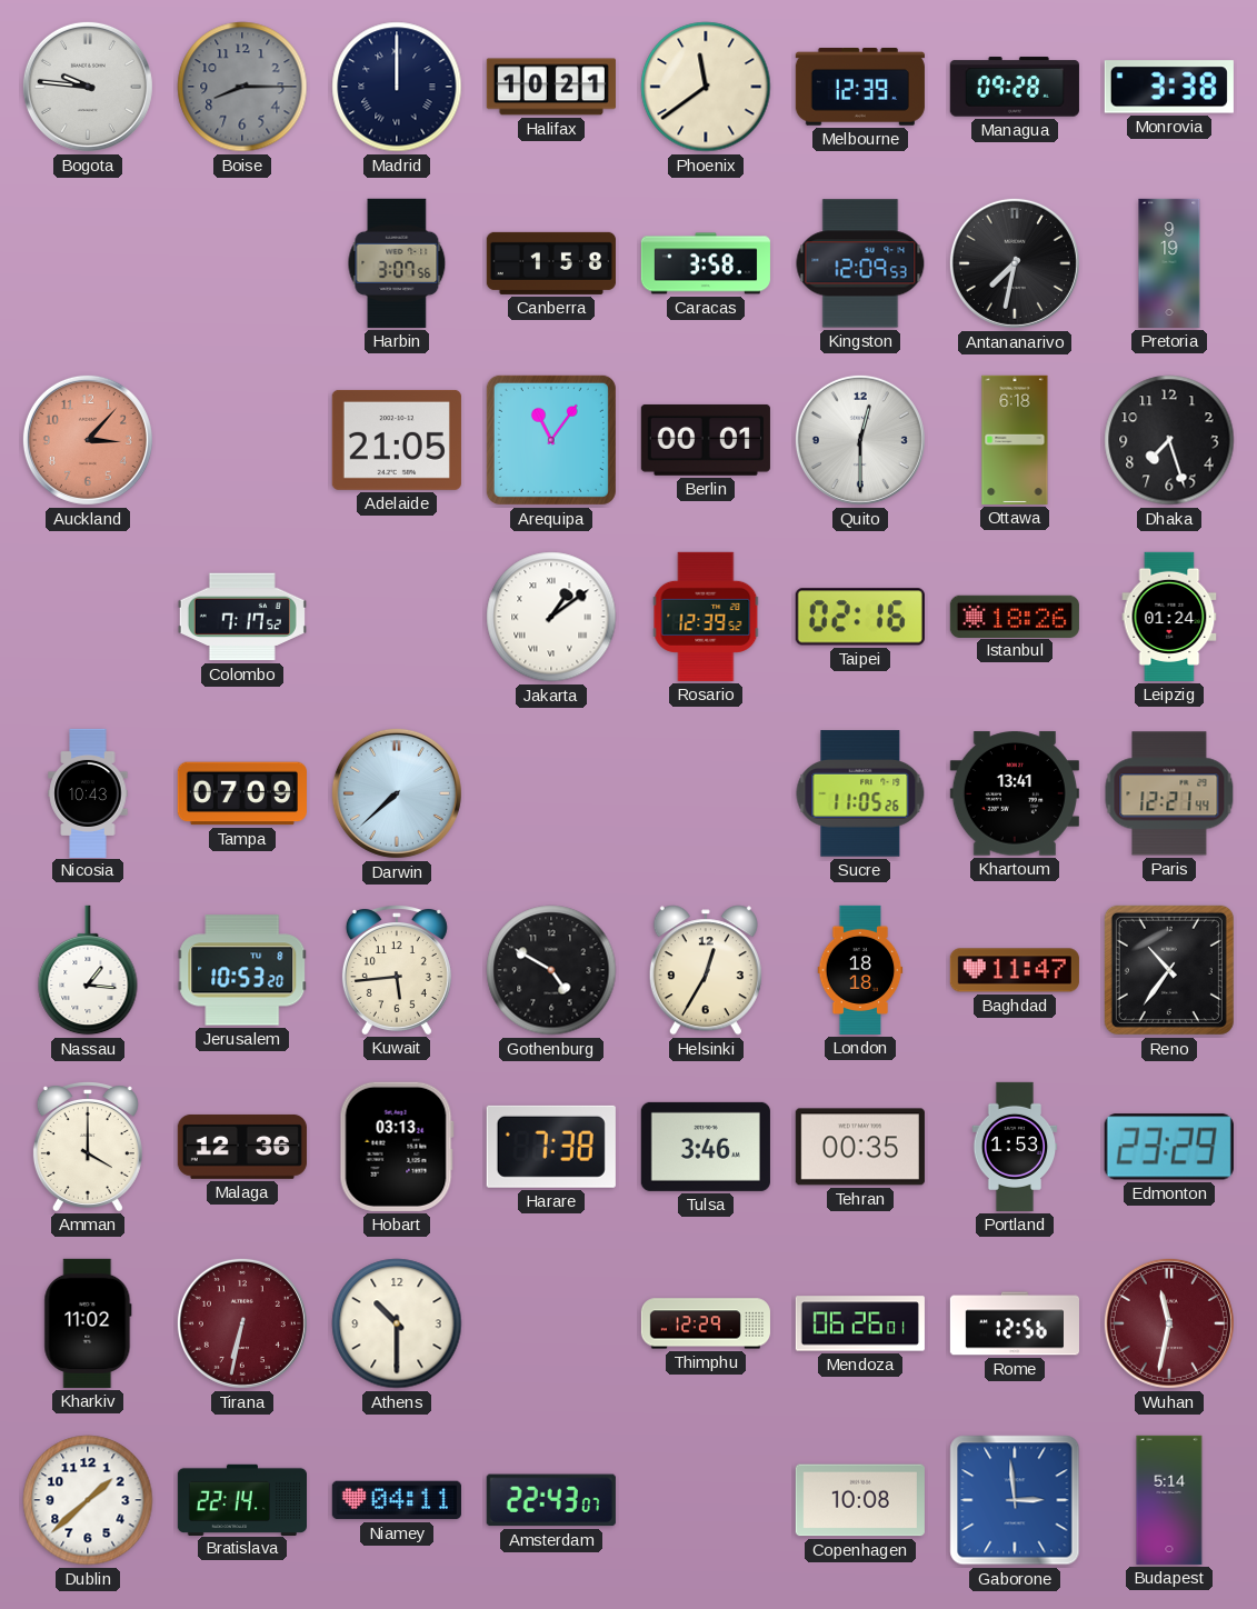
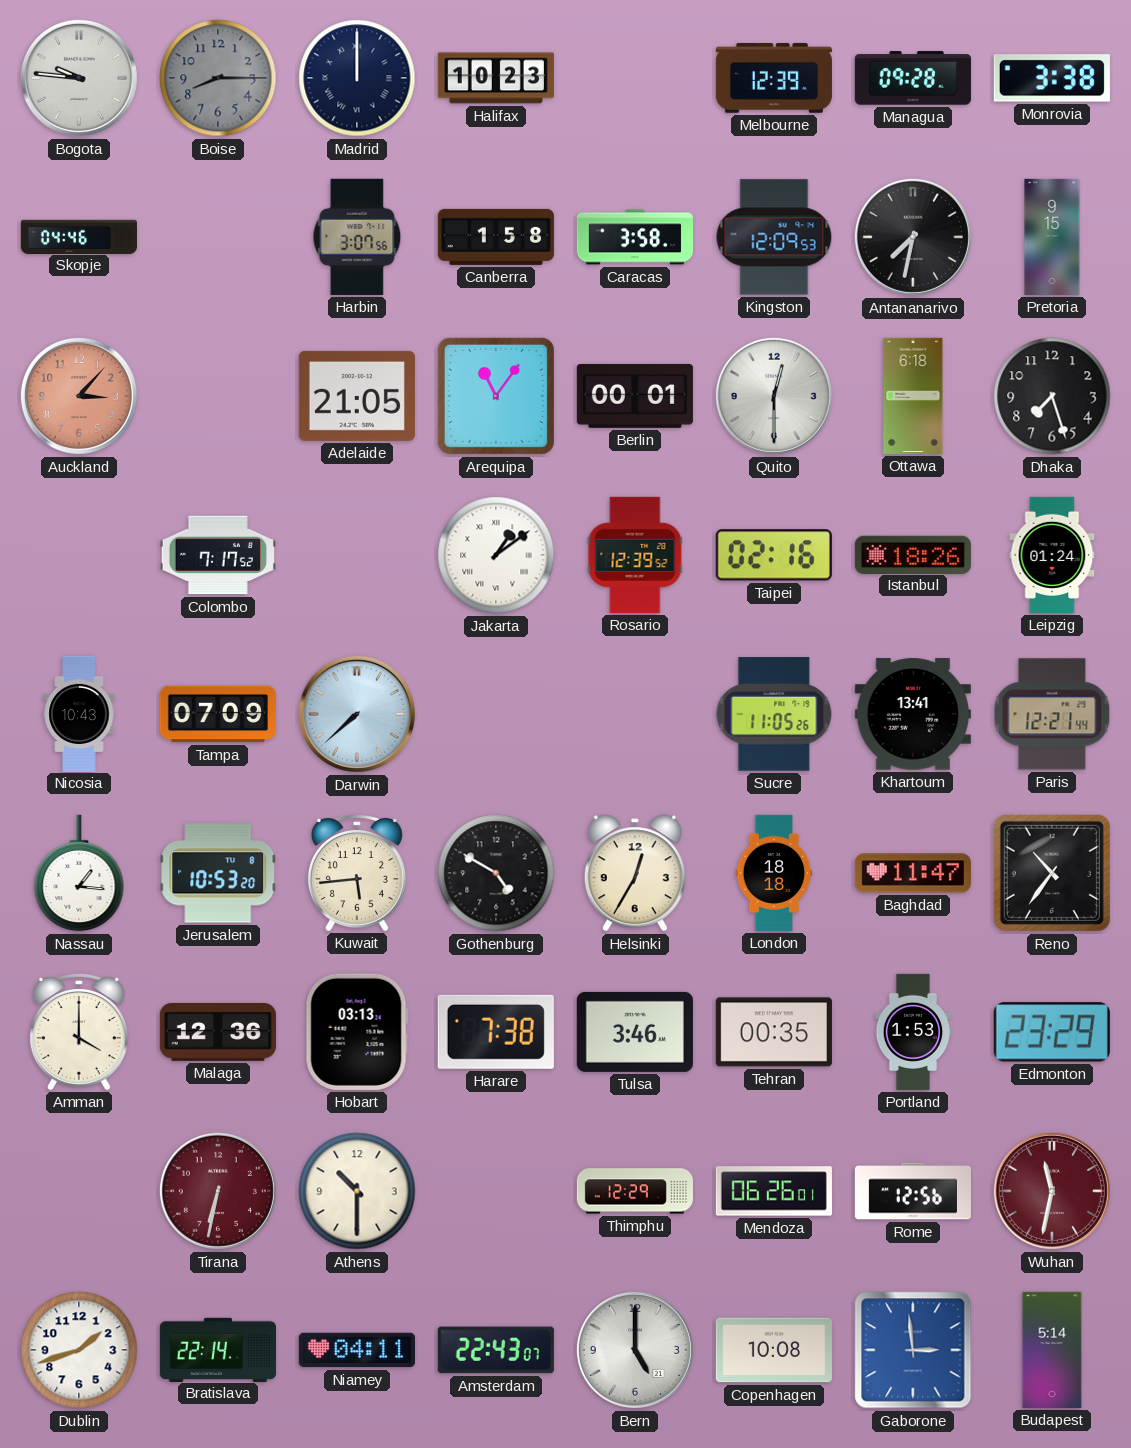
Halifax: 10:21 -> 10:23 (496, 78)
Phoenix: 11:39 -> none (706, 87)
Skopje: none -> 04:46 (79, 236)
Pretoria: 9:19 -> 9:15 (1052, 237)
Kharkiv: 11:02 -> none (88, 1323)
Dublin: 1:38 -> 1:42 (79, 1350)
Bern: none -> 5:00 (635, 1350)
